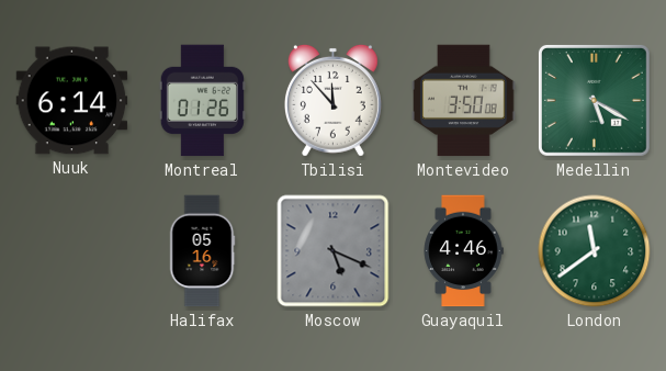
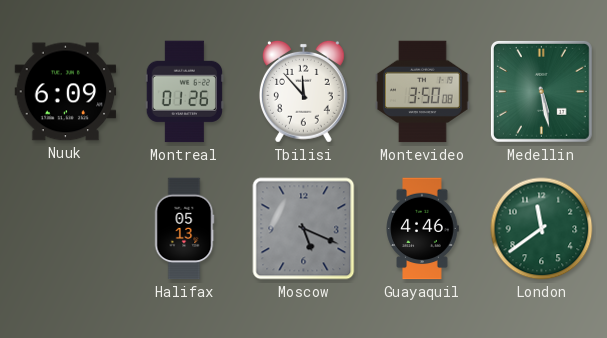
Nuuk: 6:14 -> 6:09 (66, 92)
Medellin: 5:20 -> 5:28 (541, 91)
Halifax: 05:16 -> 05:13 (184, 229)
